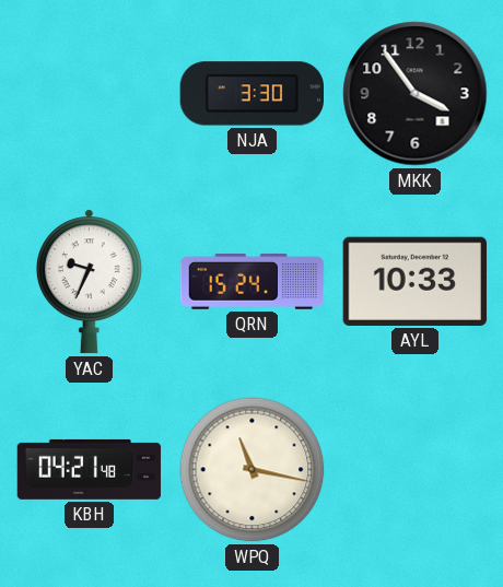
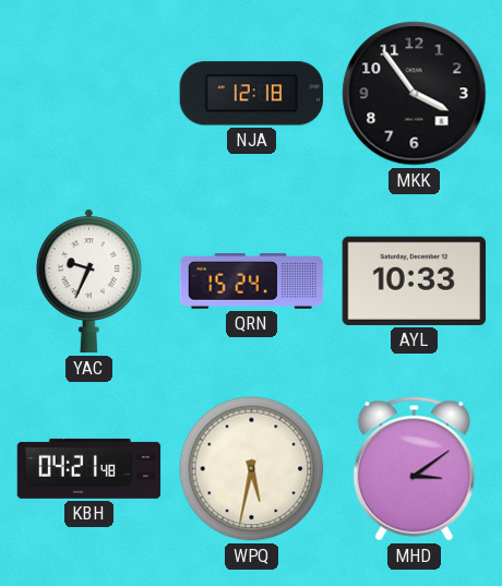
NJA: 3:30 -> 12:18 (251, 94)
WPQ: 11:17 -> 5:32 (252, 469)
MHD: none -> 3:09 (414, 469)
